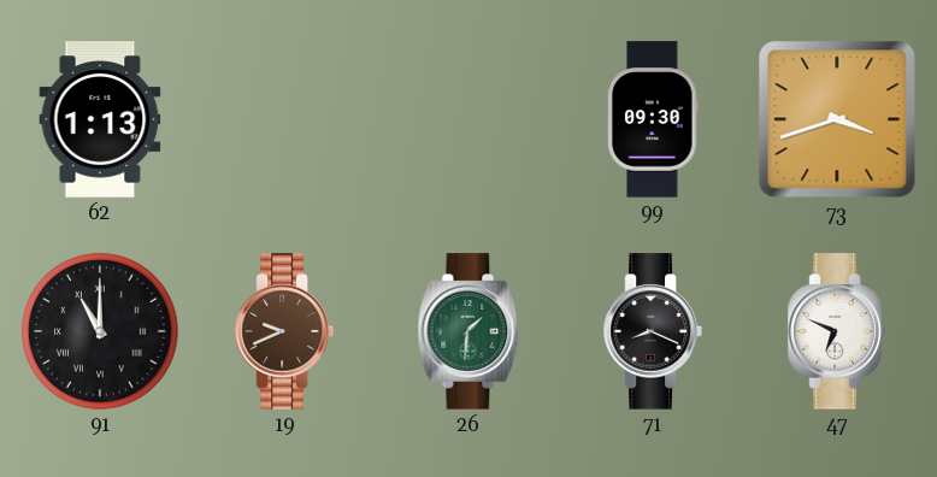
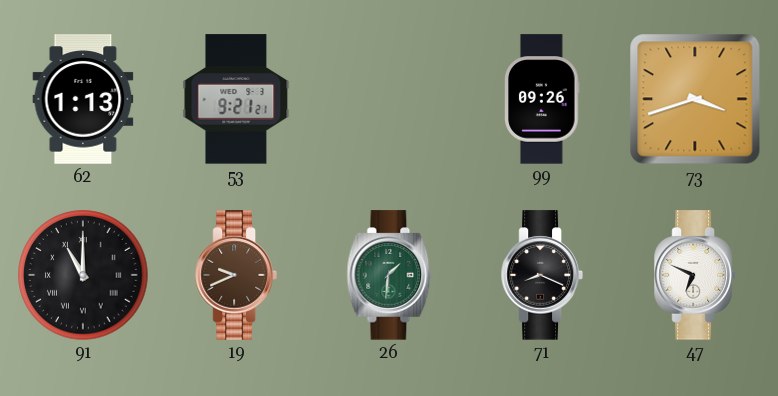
53: none -> 9:21 (236, 99)
99: 09:30 -> 09:26 (542, 99)
